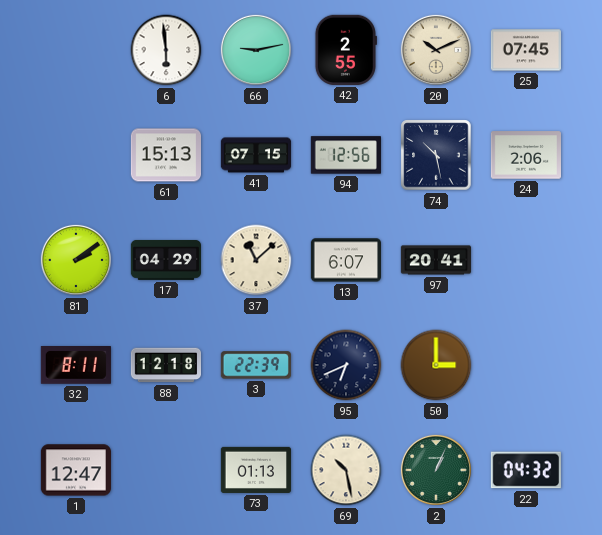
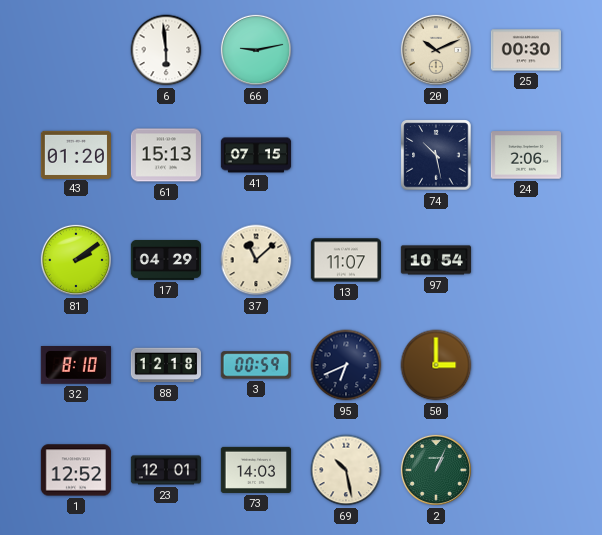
42: 2:55 -> none (345, 50)
25: 07:45 -> 00:30 (525, 50)
43: none -> 01:20 (75, 154)
94: 12:56 -> none (345, 155)
13: 6:07 -> 11:07 (345, 260)
97: 20:41 -> 10:54 (436, 260)
32: 8:11 -> 8:10 (76, 366)
3: 22:39 -> 00:59 (256, 365)
1: 12:47 -> 12:52 (75, 470)
23: none -> 12:01 (165, 470)
73: 01:13 -> 14:03 (255, 470)
22: 04:32 -> none (526, 470)
